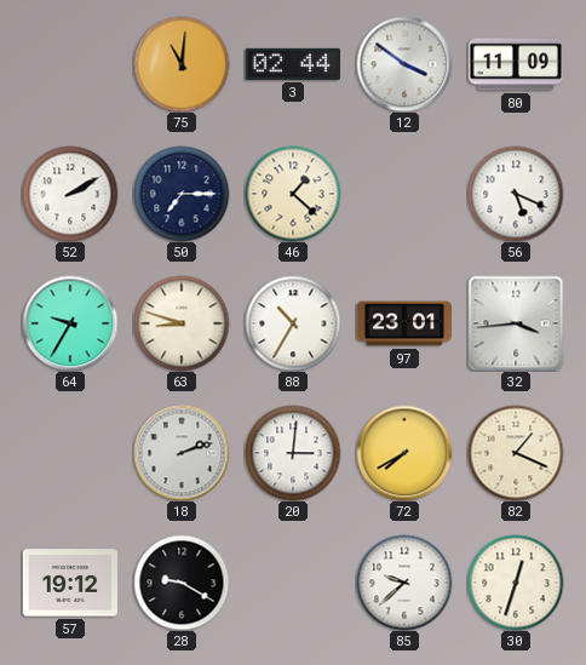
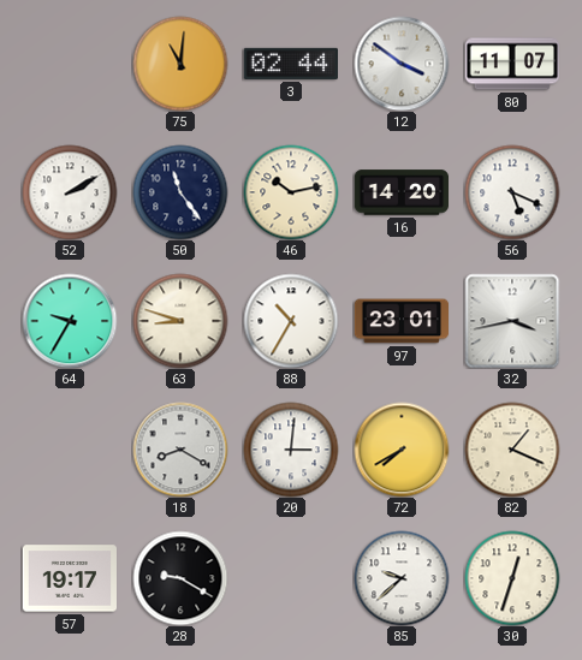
80: 11:09 -> 11:07 (511, 64)
50: 7:15 -> 11:24 (180, 192)
46: 1:22 -> 10:13 (291, 192)
16: none -> 14:20 (400, 192)
32: 3:44 -> 3:43 (512, 321)
18: 2:12 -> 8:20 (180, 450)
57: 19:12 -> 19:17 (69, 578)
